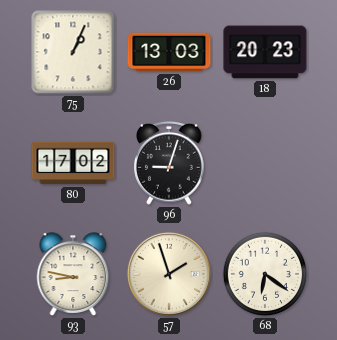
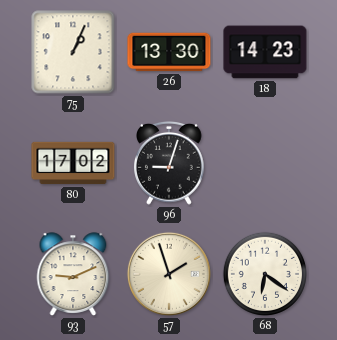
26: 13:03 -> 13:30 (169, 52)
18: 20:23 -> 14:23 (265, 52)
93: 8:47 -> 9:11 (73, 274)
